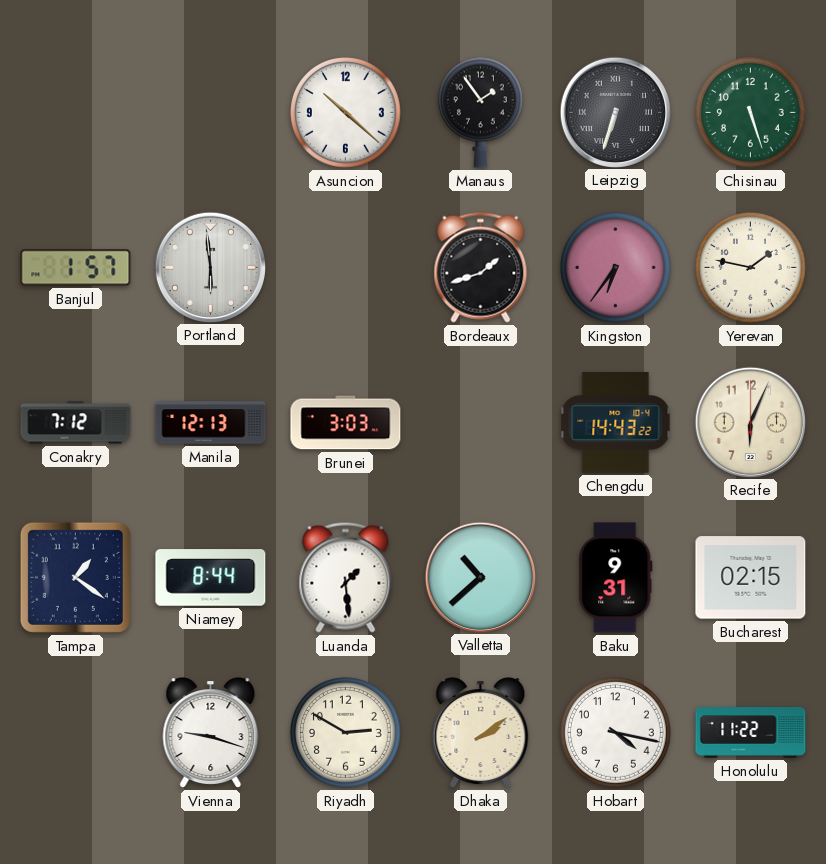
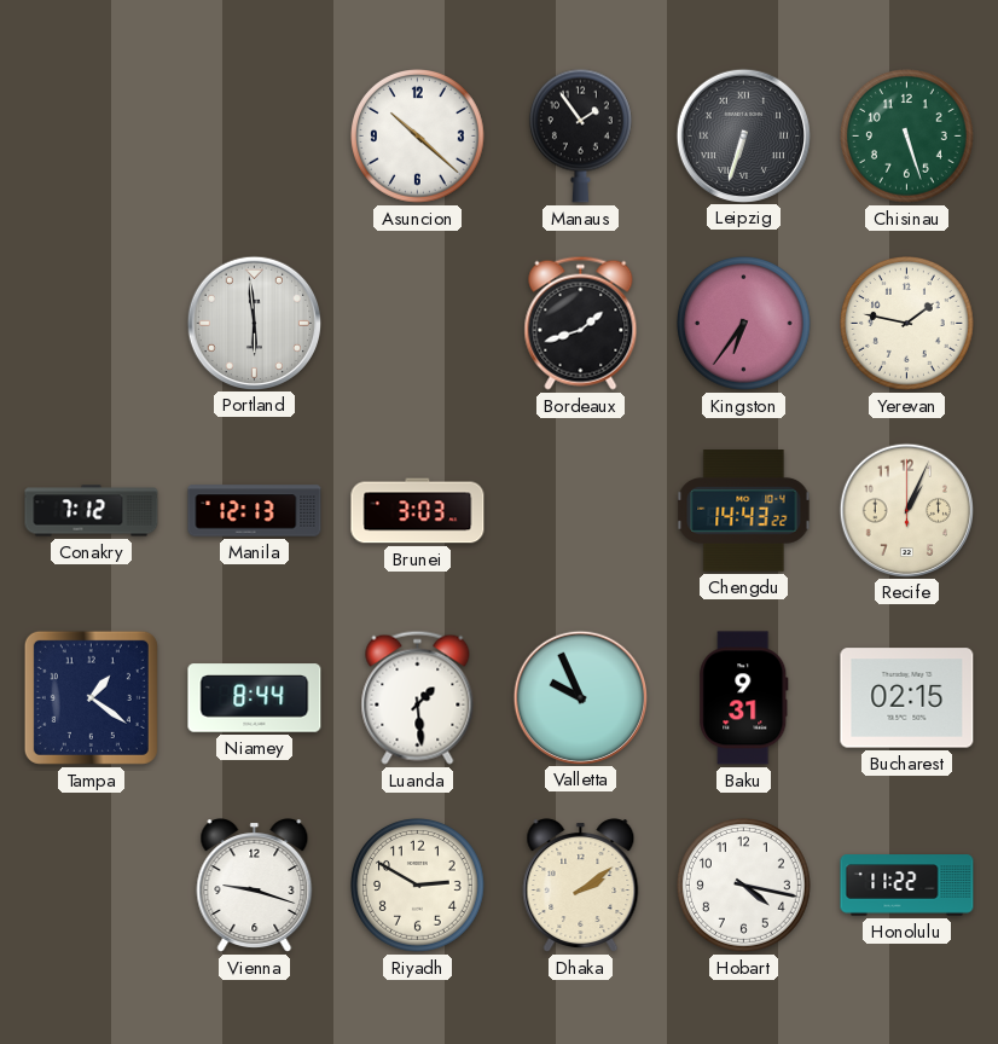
Banjul: 1:57 -> none (76, 268)
Recife: 6:04 -> 1:04 (906, 510)
Valletta: 10:38 -> 9:56 (580, 697)
